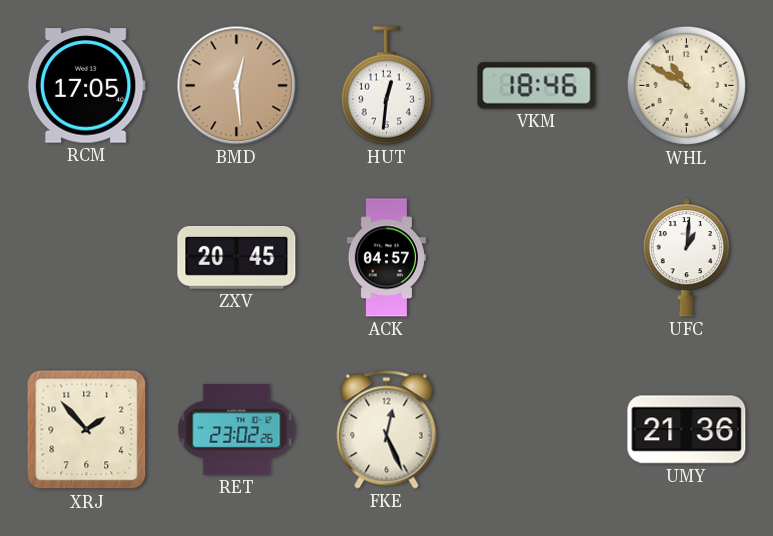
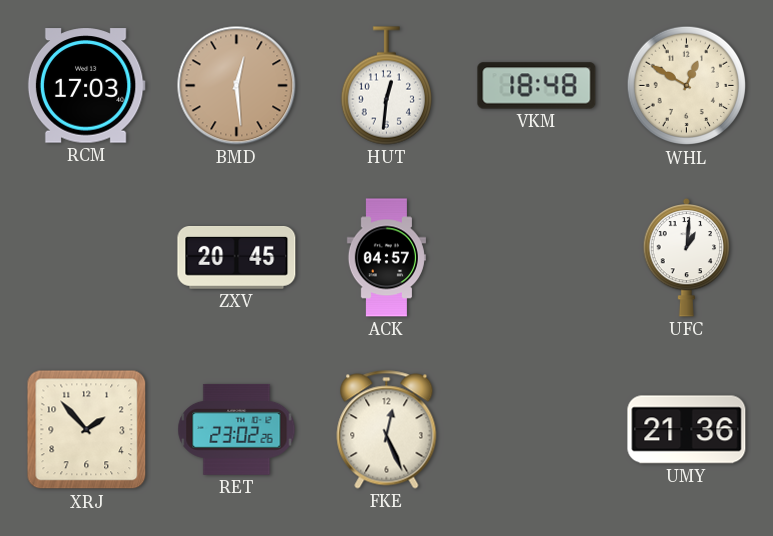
RCM: 17:05 -> 17:03 (86, 86)
VKM: 18:46 -> 18:48 (537, 86)
WHL: 10:50 -> 12:50 (687, 86)
